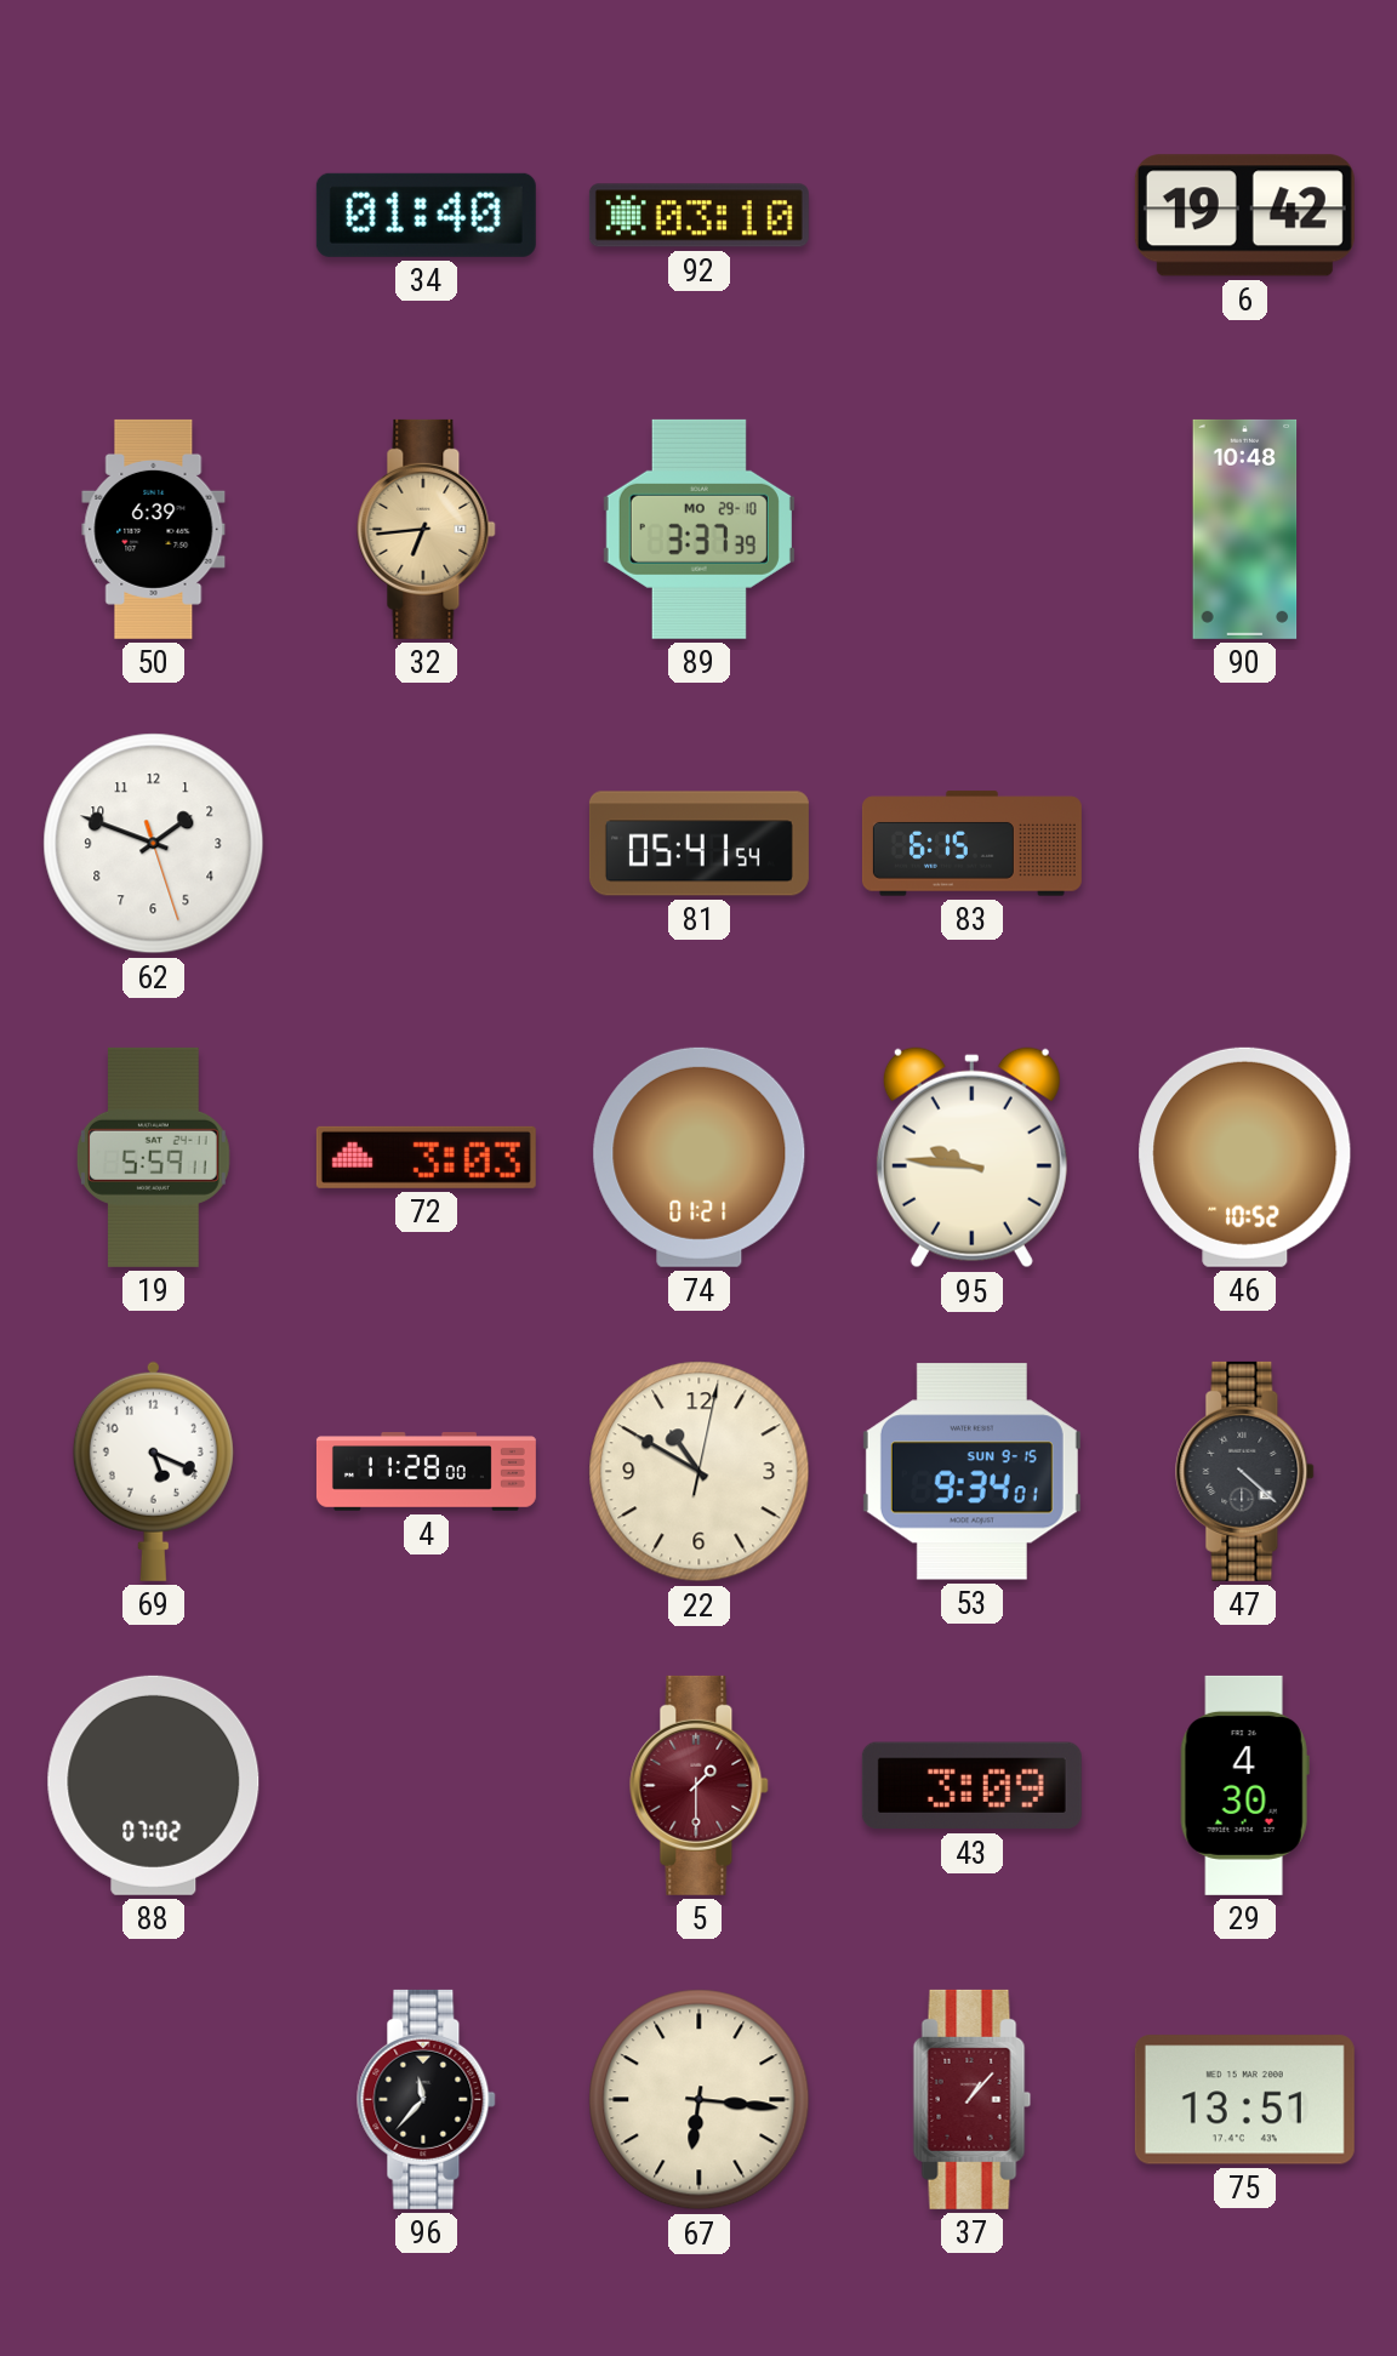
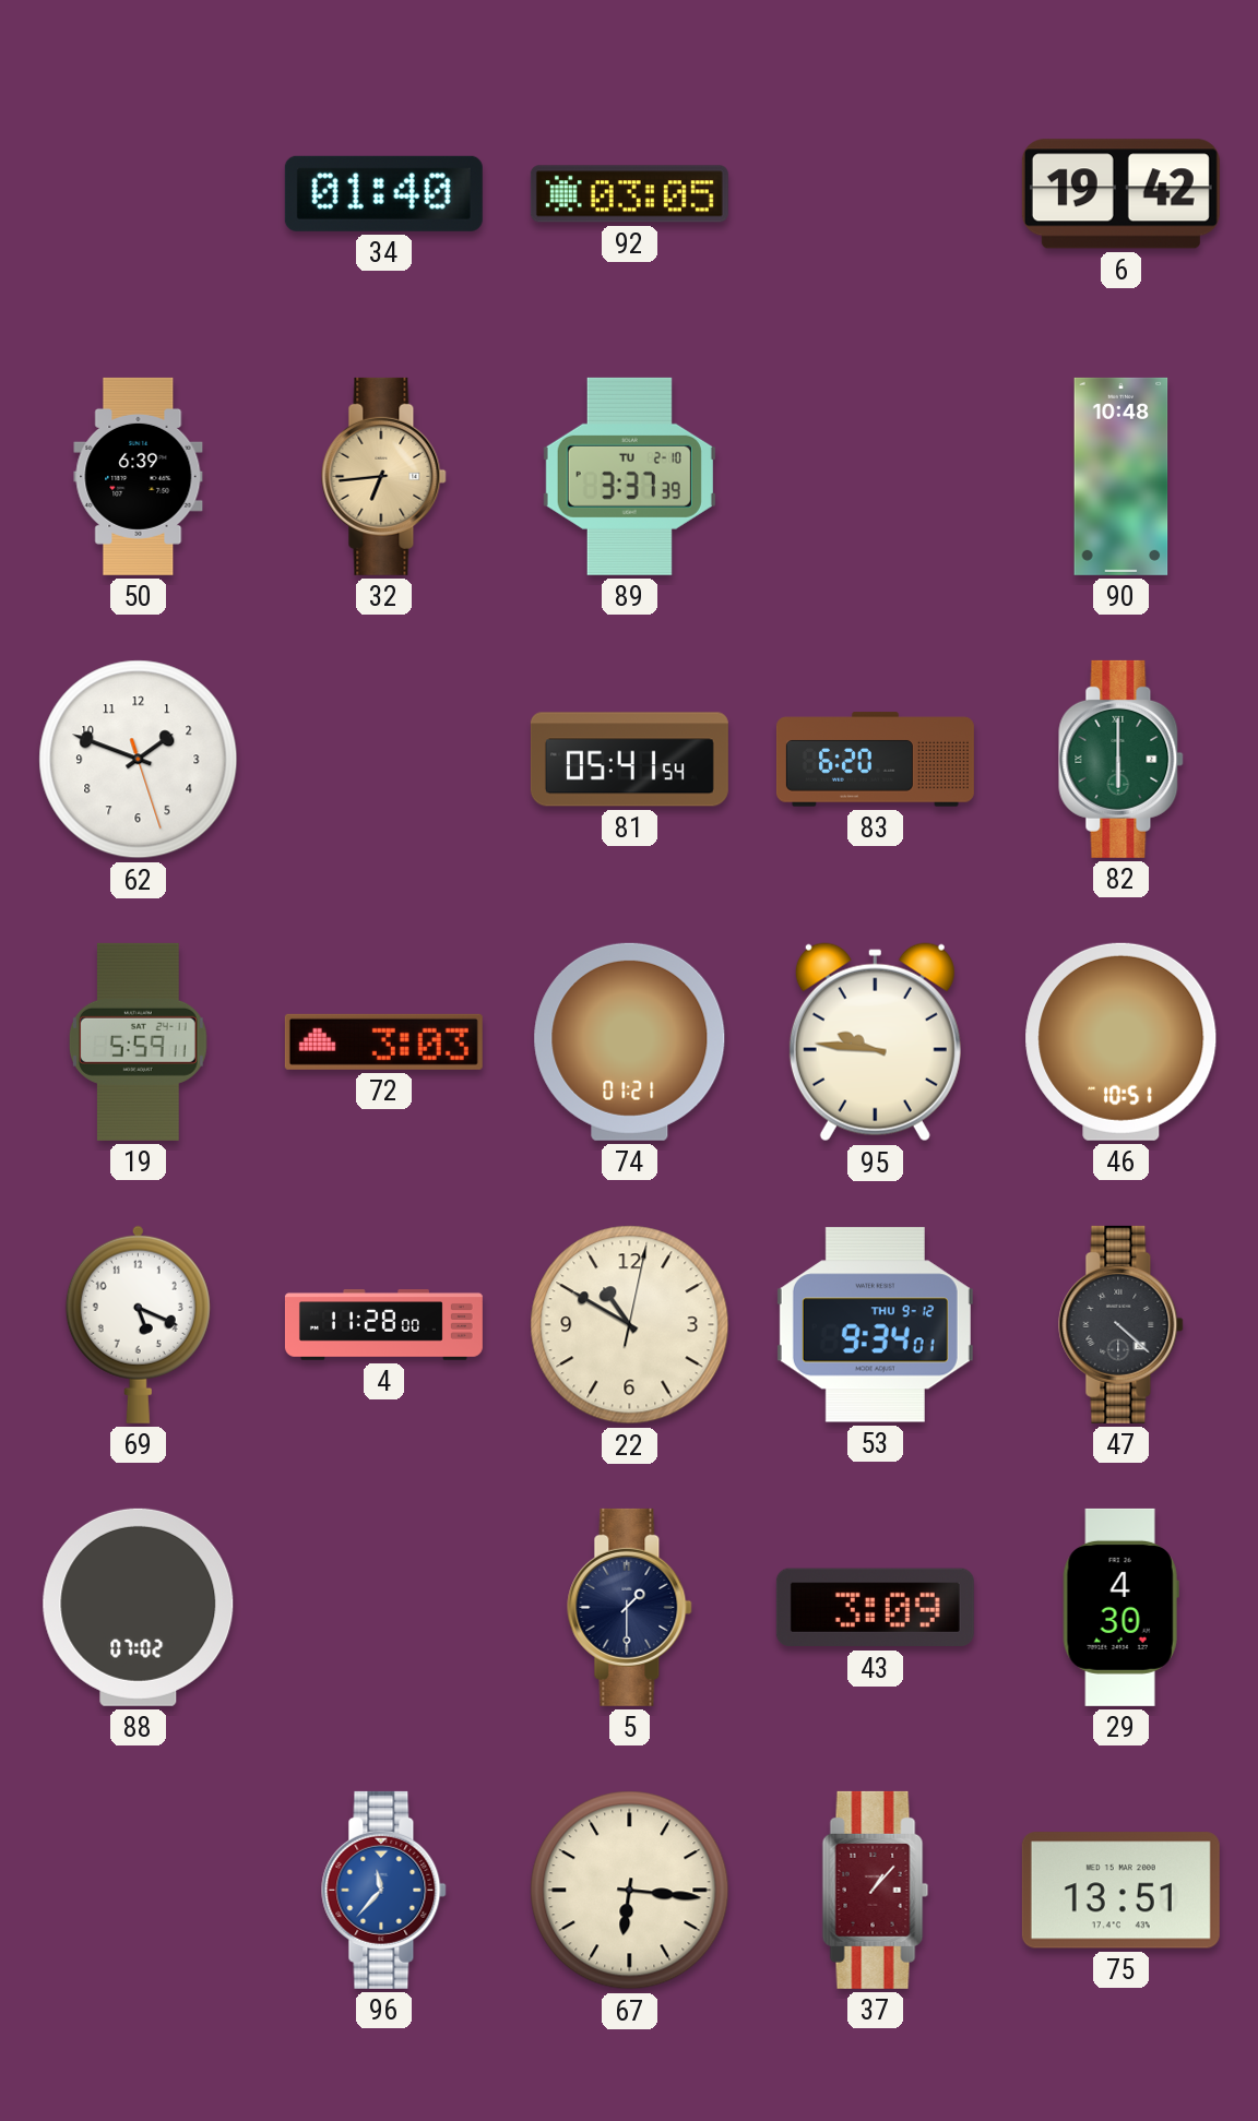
92: 03:10 -> 03:05 (629, 194)
89 date: MO 29-10 -> TU 2-10 (629, 476)
83: 6:15 -> 6:20 (875, 760)
82: none -> 6:00 (1121, 759)
46: 10:52 -> 10:51 (1121, 1041)
53 date: SUN 9-15 -> THU 9-12 (875, 1325)
5 dial: burgundy -> navy (630, 1607)
96 dial: black -> blue (384, 1890)
